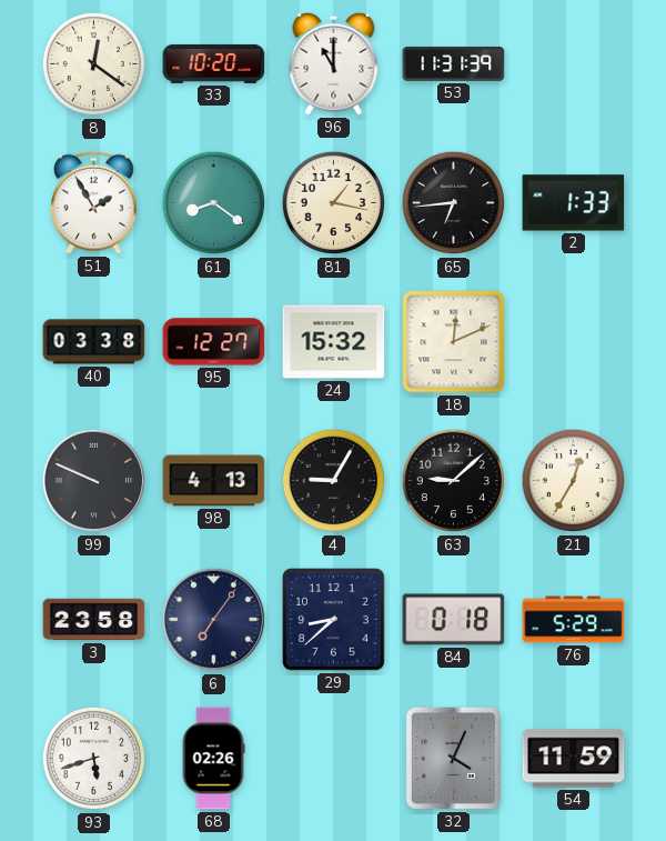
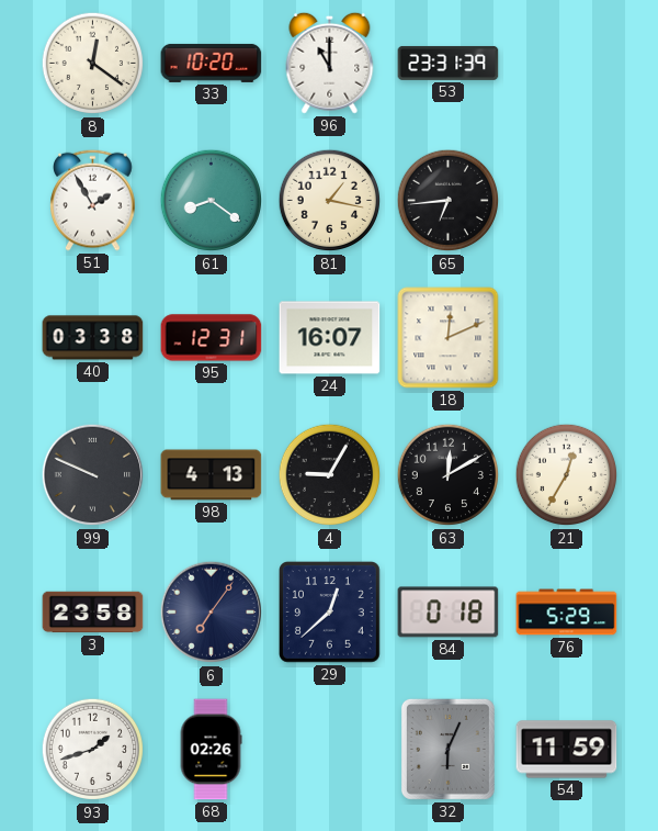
53: 11:31 -> 23:31 (449, 63)
2: 1:33 -> none (574, 203)
95: 12:27 -> 12:31 (212, 338)
24: 15:32 -> 16:07 (330, 338)
63: 9:08 -> 12:10 (449, 475)
29: 8:38 -> 12:38 (330, 613)
93: 5:42 -> 1:42 (93, 750)
32: 4:04 -> 6:04 (447, 749)
